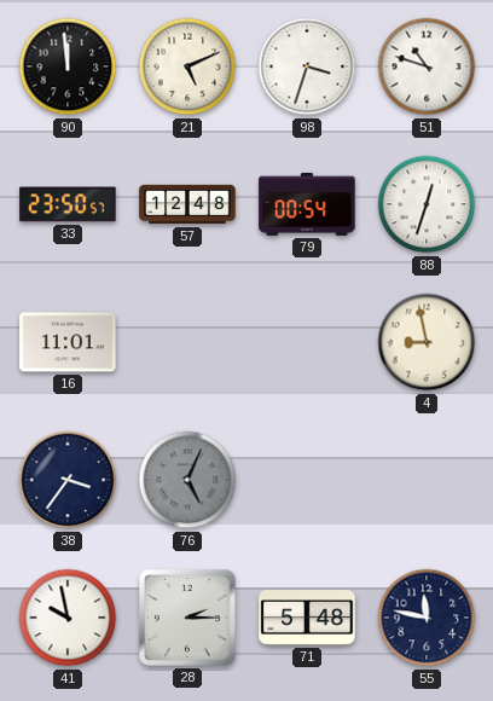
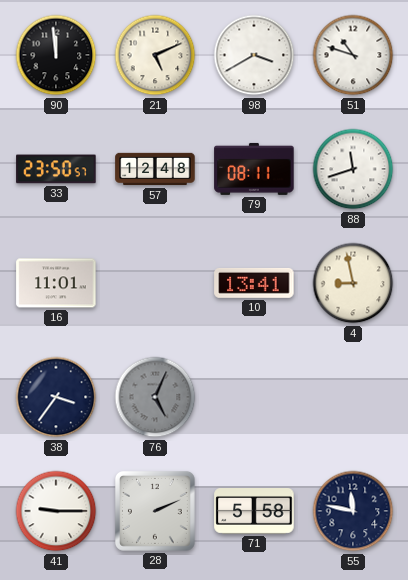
98: 3:33 -> 3:40 (254, 55)
79: 00:54 -> 08:11 (254, 169)
88: 12:33 -> 11:42 (353, 169)
10: none -> 13:41 (254, 283)
41: 9:58 -> 9:15 (56, 511)
28: 2:15 -> 2:11 (155, 511)
71: 5:48 -> 5:58 (254, 512)
